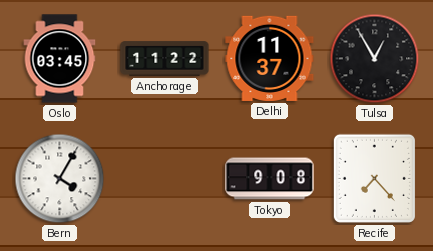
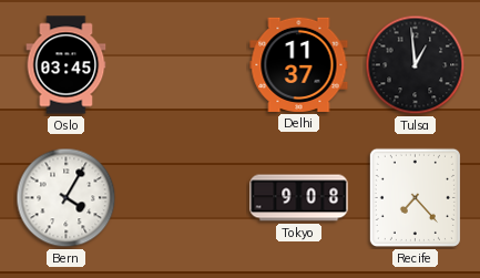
Anchorage: 11:22 -> none (165, 59)
Tulsa: 12:55 -> 12:59 (416, 65)
